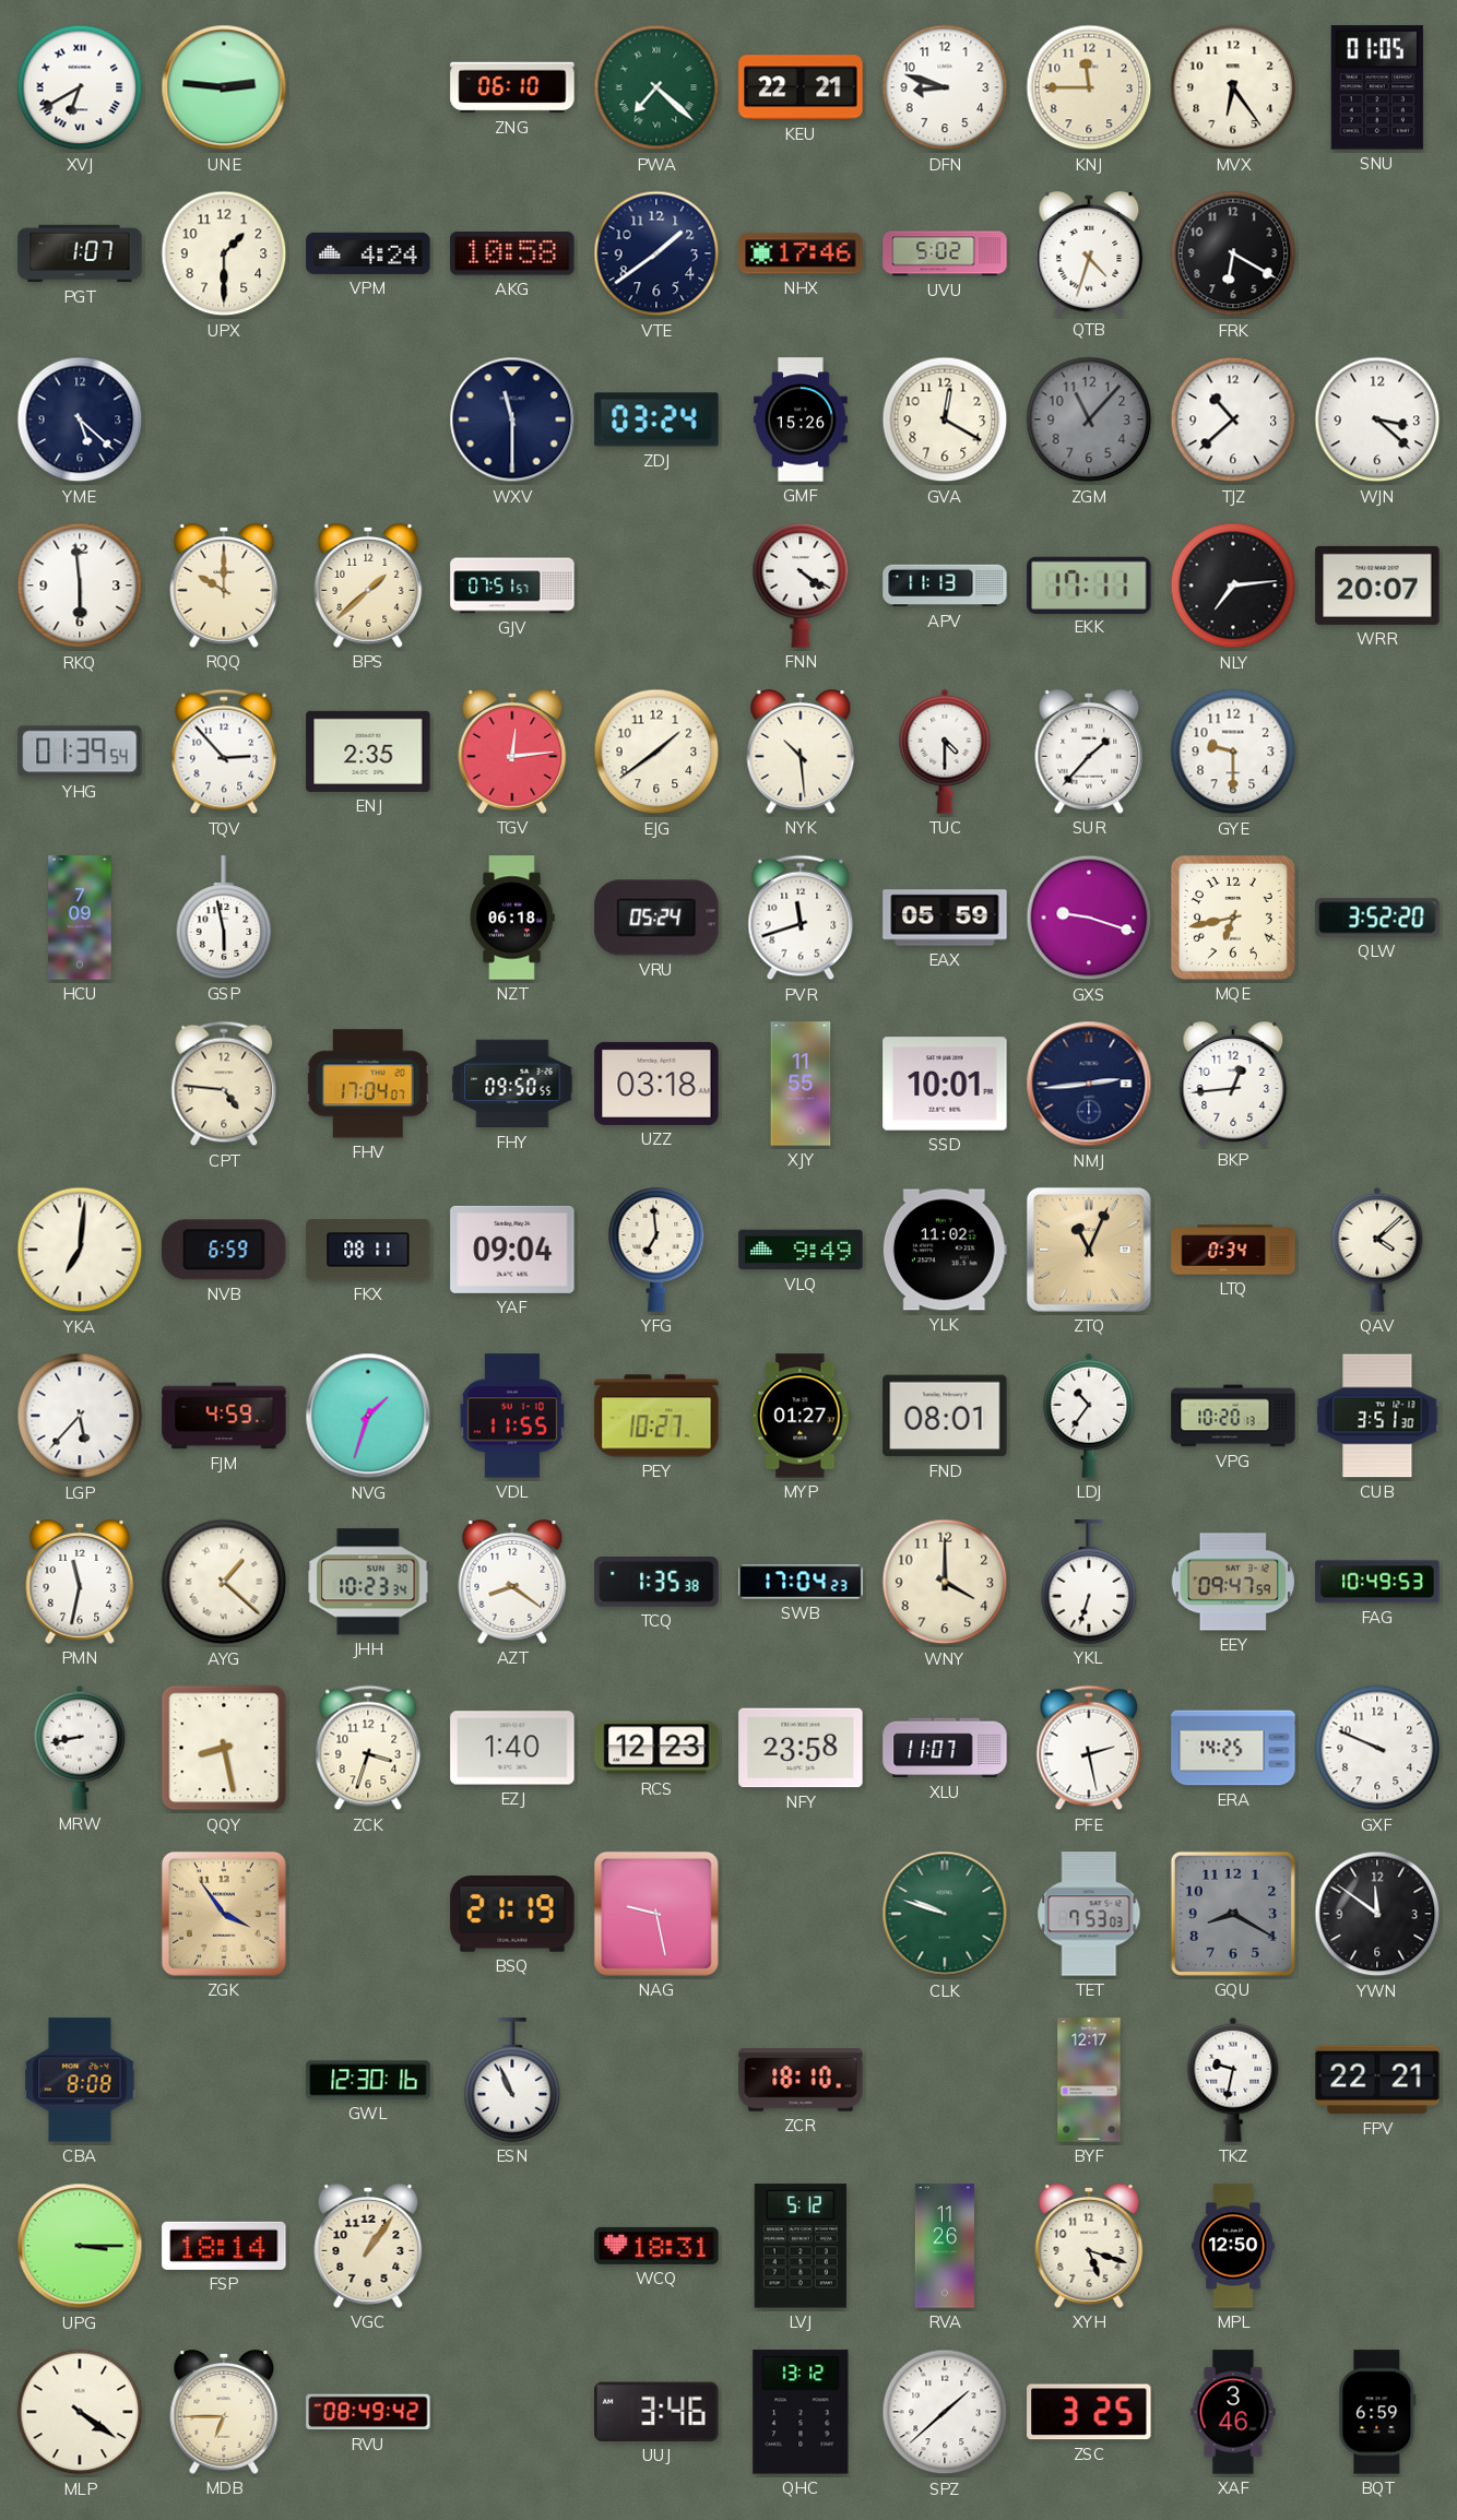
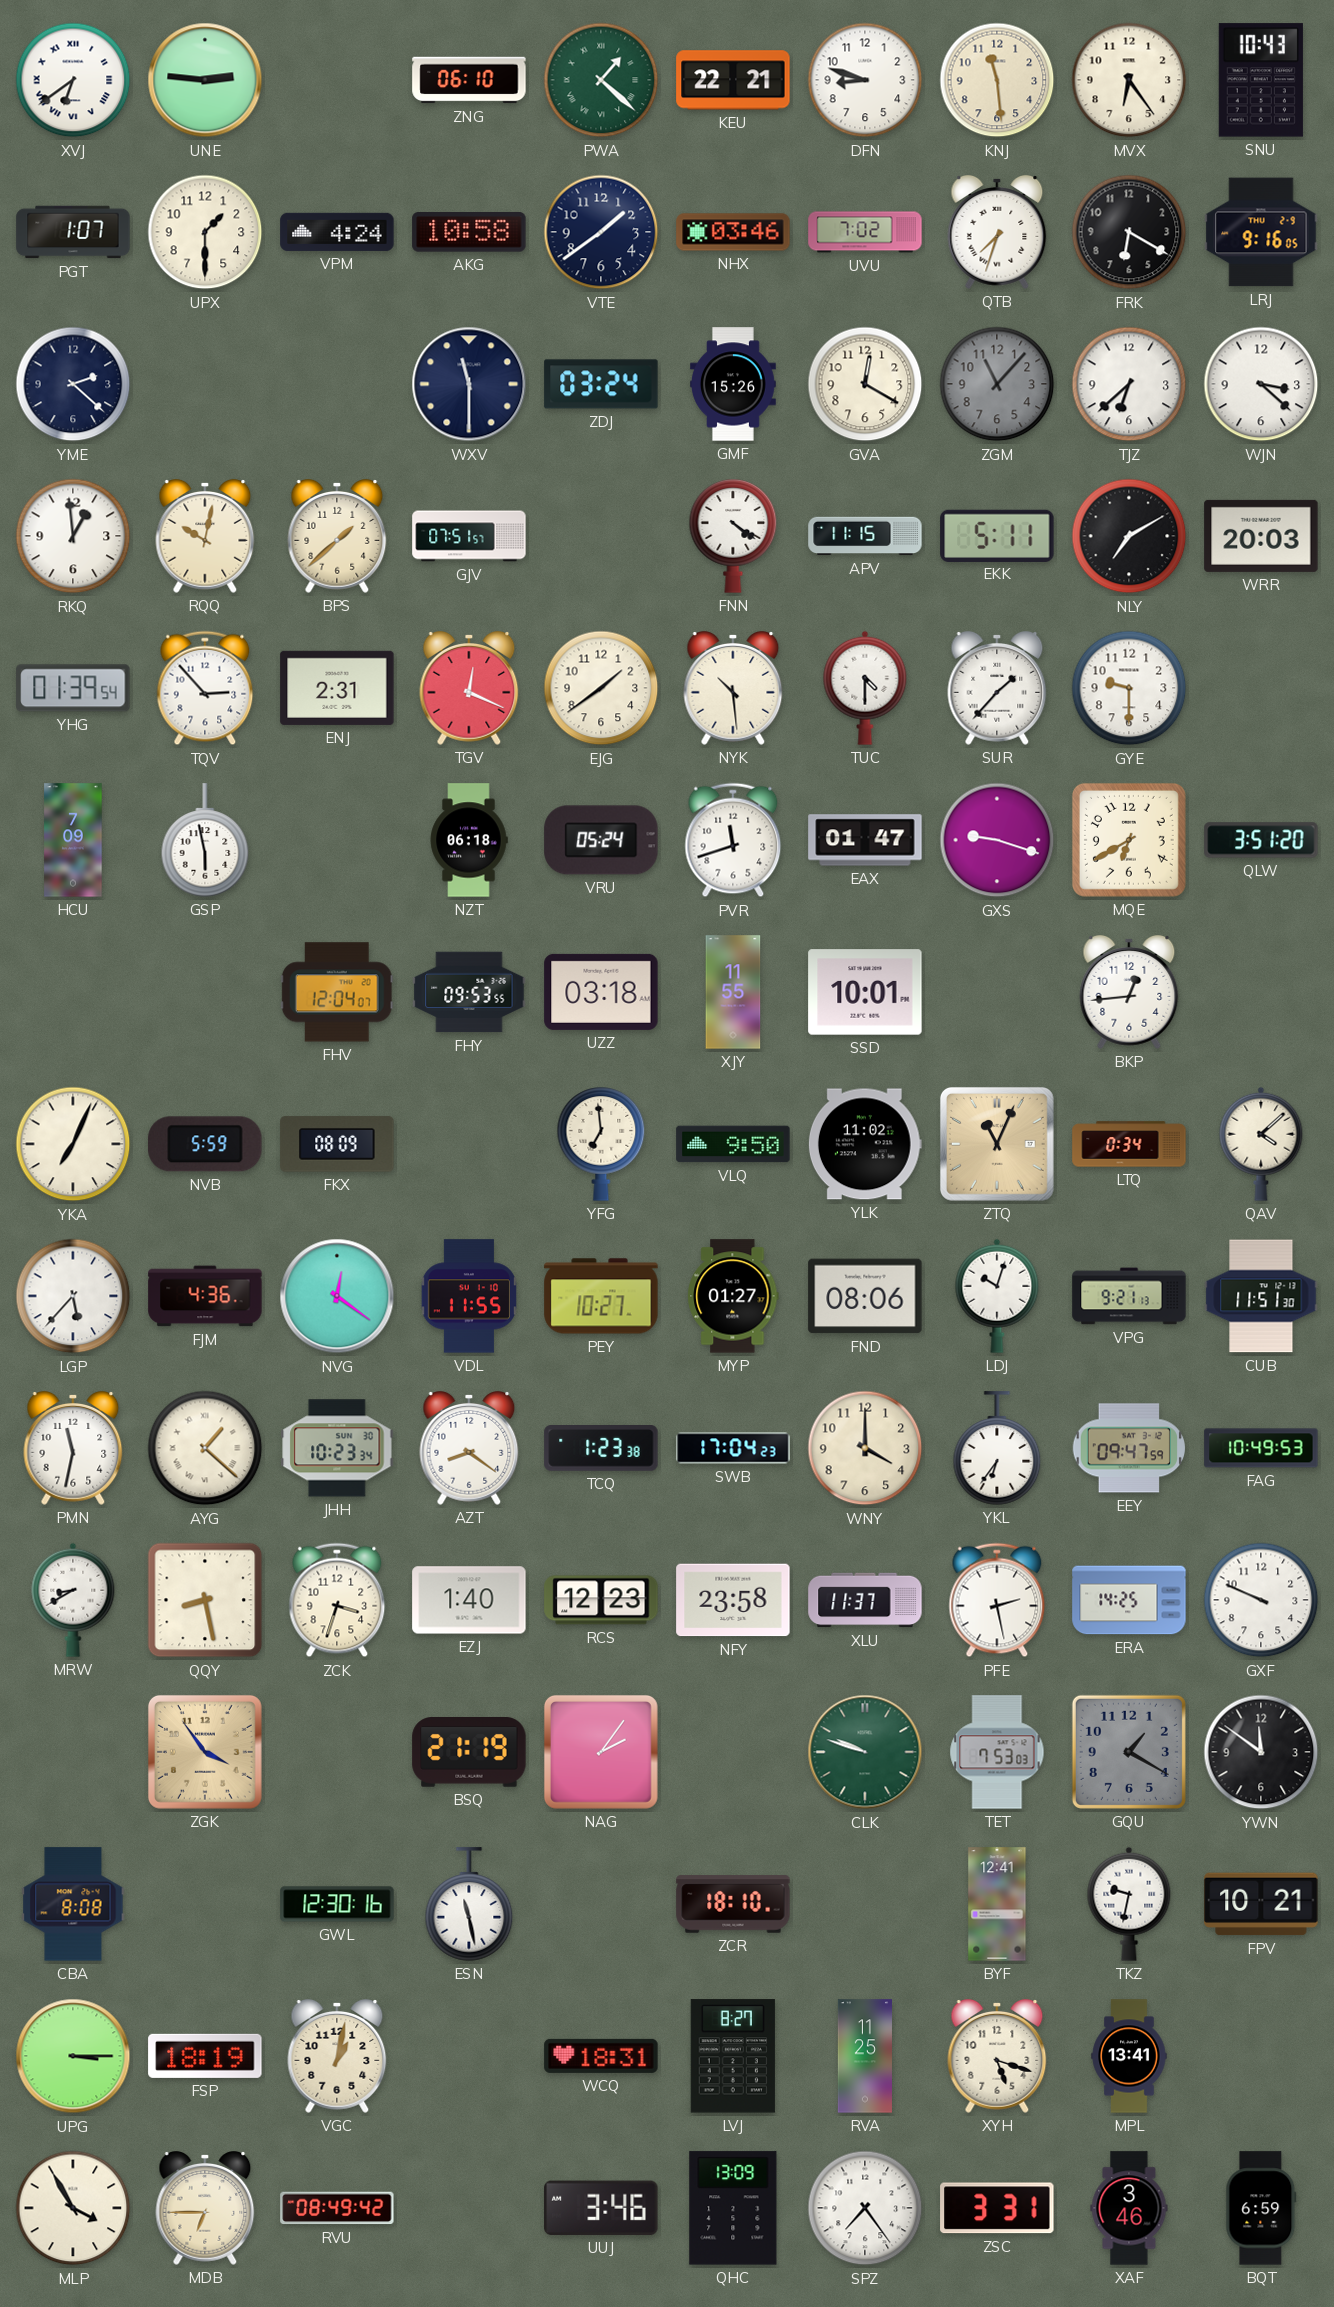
XVJ: 6:40 -> 6:39 (73, 80)
PWA: 7:22 -> 1:22 (601, 80)
KNJ: 11:45 -> 11:29 (997, 80)
SNU: 01:05 -> 10:43 (1261, 80)
NHX: 17:46 -> 03:46 (733, 232)
UVU: 5:02 -> 7:02 (865, 232)
QTB: 4:33 -> 7:33 (997, 233)
LRJ: none -> 9:16 (1261, 232)
YME: 5:22 -> 2:22 (73, 384)
TJZ: 10:38 -> 6:38 (1129, 384)
RKQ: 5:59 -> 12:59 (73, 536)
RQQ: 10:00 -> 10:02 (205, 537)
APV: 11:13 -> 11:15 (865, 536)
EKK: 17:11 -> 5:11 (997, 535)
NLY: 7:14 -> 7:10 (1129, 536)
WRR: 20:07 -> 20:03 (1261, 536)
ENJ: 2:35 -> 2:31 (337, 688)
TGV: 12:14 -> 12:19 (469, 689)
EAX: 05:59 -> 01:47 (865, 840)
MQE: 6:43 -> 6:40 (1129, 840)
QLW: 3:52 -> 3:51 (1261, 840)
CPT: 4:46 -> none (224, 1084)
FHV: 17:04 -> 12:04 (337, 992)
FHY: 09:50 -> 09:53 (469, 992)
NMJ: 2:44 -> none (1089, 1084)
YKA: 7:01 -> 7:04 (73, 1144)
NVB: 6:59 -> 5:59 (205, 1144)
FKX: 08:11 -> 08:09 (337, 1144)
YAF: 09:04 -> none (512, 1250)
VLQ: 9:49 -> 9:50 (733, 1144)
FJM: 4:59 -> 4:36 (205, 1296)
NVG: 1:33 -> 12:21 (337, 1296)
FND: 08:01 -> 08:06 (865, 1296)
LDJ: 10:36 -> 10:03 (997, 1296)
VPG: 10:20 -> 9:21 (1129, 1296)
CUB: 3:51 -> 11:51 (1261, 1296)
TCQ: 1:35 -> 1:23 (601, 1449)
YKL: 6:33 -> 6:36 (997, 1448)
MRW: 8:43 -> 8:40 (73, 1600)
XLU: 11:07 -> 11:37 (865, 1600)
NAG: 9:28 -> 2:06 (601, 1752)
GQU: 8:20 -> 1:20 (1129, 1752)
ESN: 10:56 -> 11:28 (469, 1904)
BYF: 12:17 -> 12:41 (997, 1904)
FPV: 22:21 -> 10:21 (1261, 1904)
FSP: 18:14 -> 18:19 (205, 2056)
VGC: 1:06 -> 1:02 (337, 2057)
LVJ: 5:12 -> 8:27 (733, 2056)
RVA: 11:26 -> 11:25 (865, 2056)
MPL: 12:50 -> 13:41 (1129, 2056)
MLP: 4:21 -> 3:55 (73, 2208)
QHC: 13:12 -> 13:09 (733, 2208)
SPZ: 1:38 -> 7:24 (865, 2208)
ZSC: 3:25 -> 3:31 (997, 2208)
